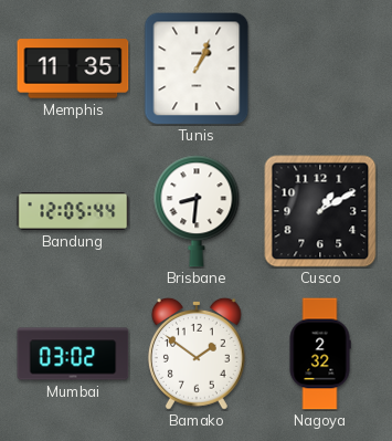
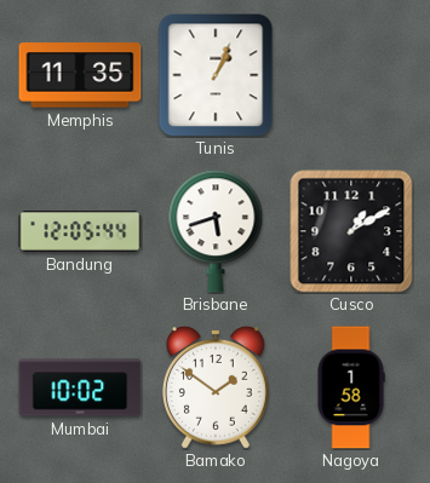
Brisbane: 8:31 -> 5:42 (216, 231)
Mumbai: 03:02 -> 10:02 (80, 387)
Nagoya: 2:32 -> 1:58 (351, 387)
